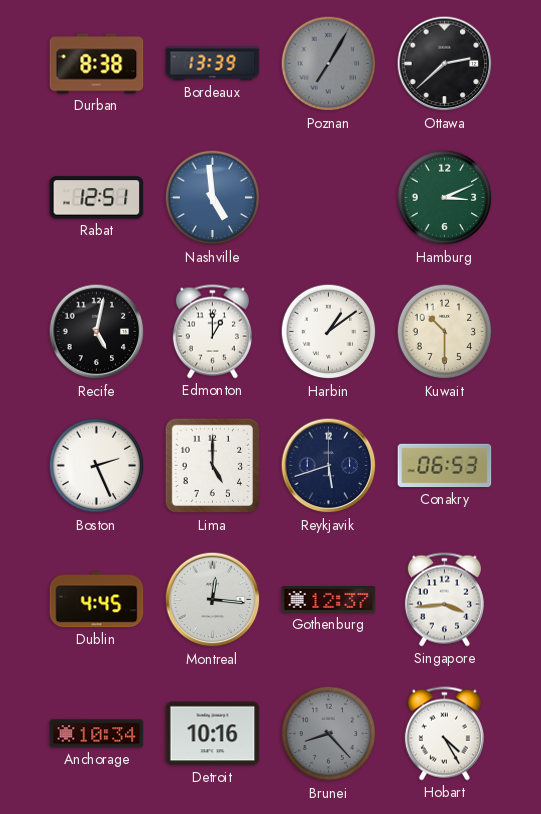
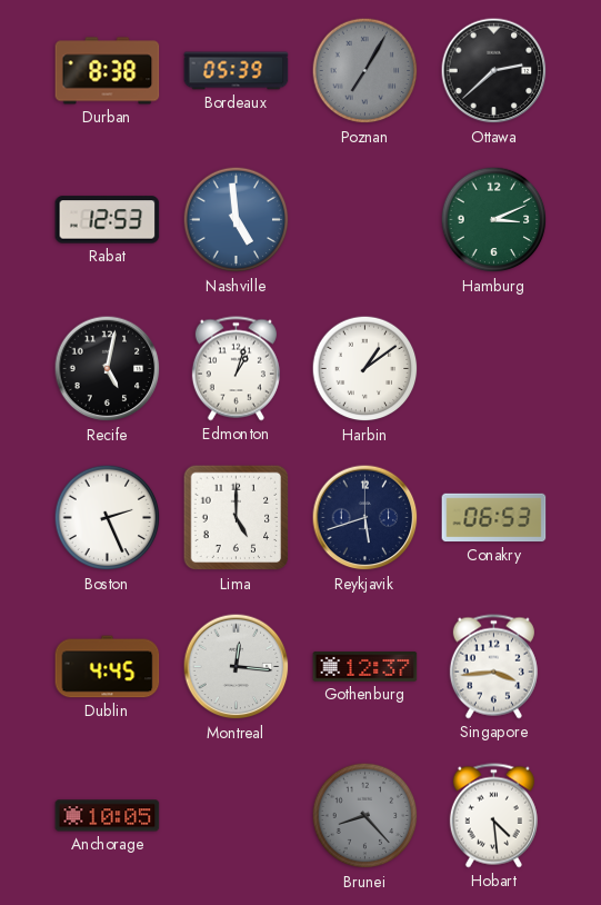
Bordeaux: 13:39 -> 05:39 (237, 71)
Rabat: 12:51 -> 12:53 (108, 220)
Edmonton: 1:00 -> 1:03 (236, 369)
Kuwait: 10:30 -> none (445, 332)
Anchorage: 10:34 -> 10:05 (108, 816)
Detroit: 10:16 -> none (213, 734)
Hobart: 4:25 -> 4:29 (493, 816)
